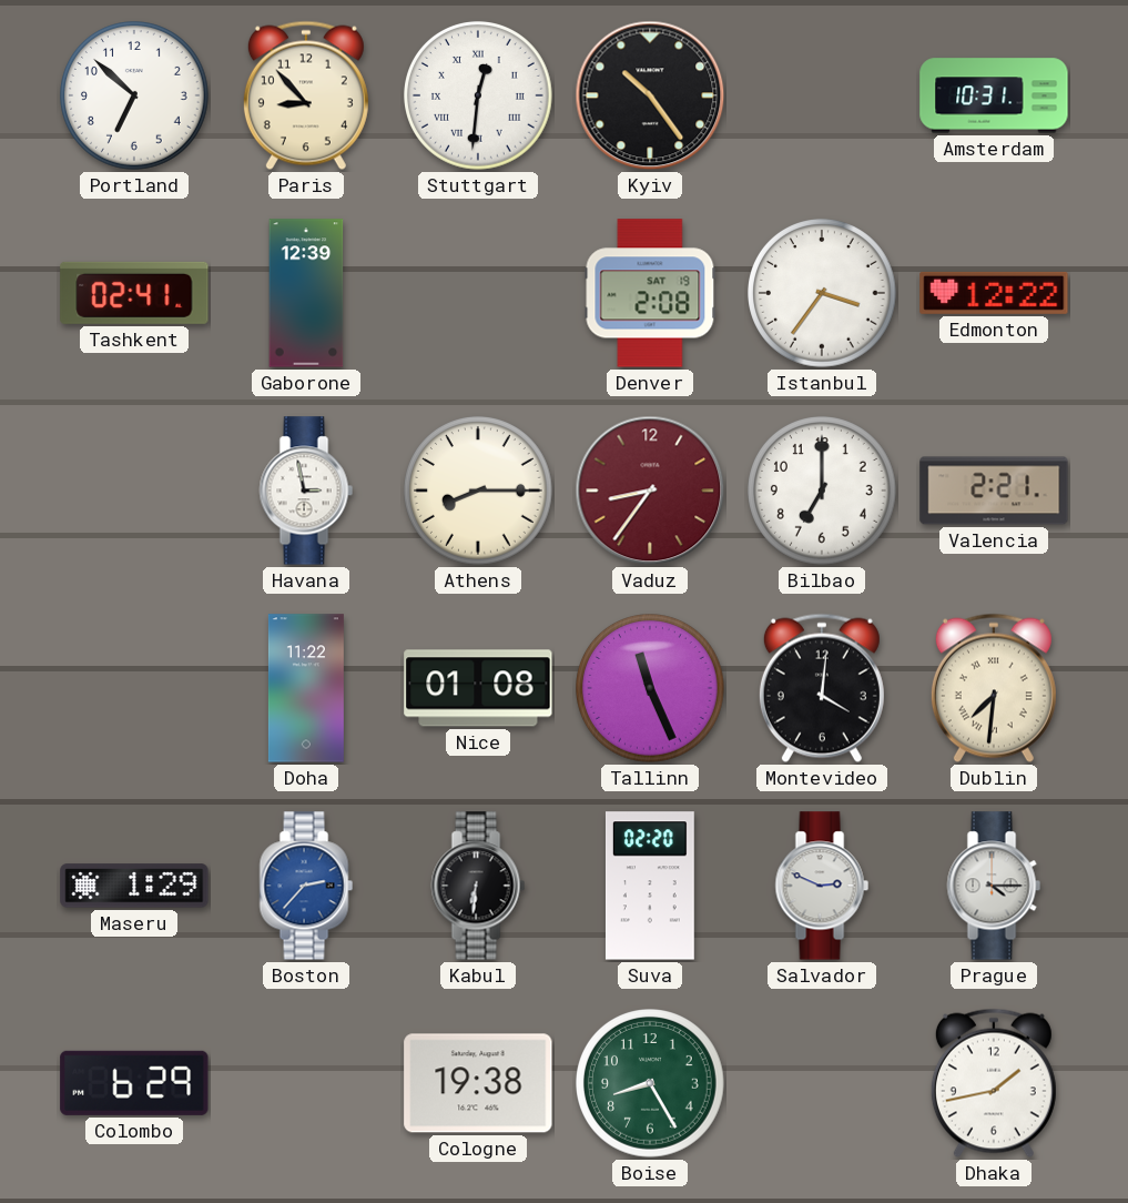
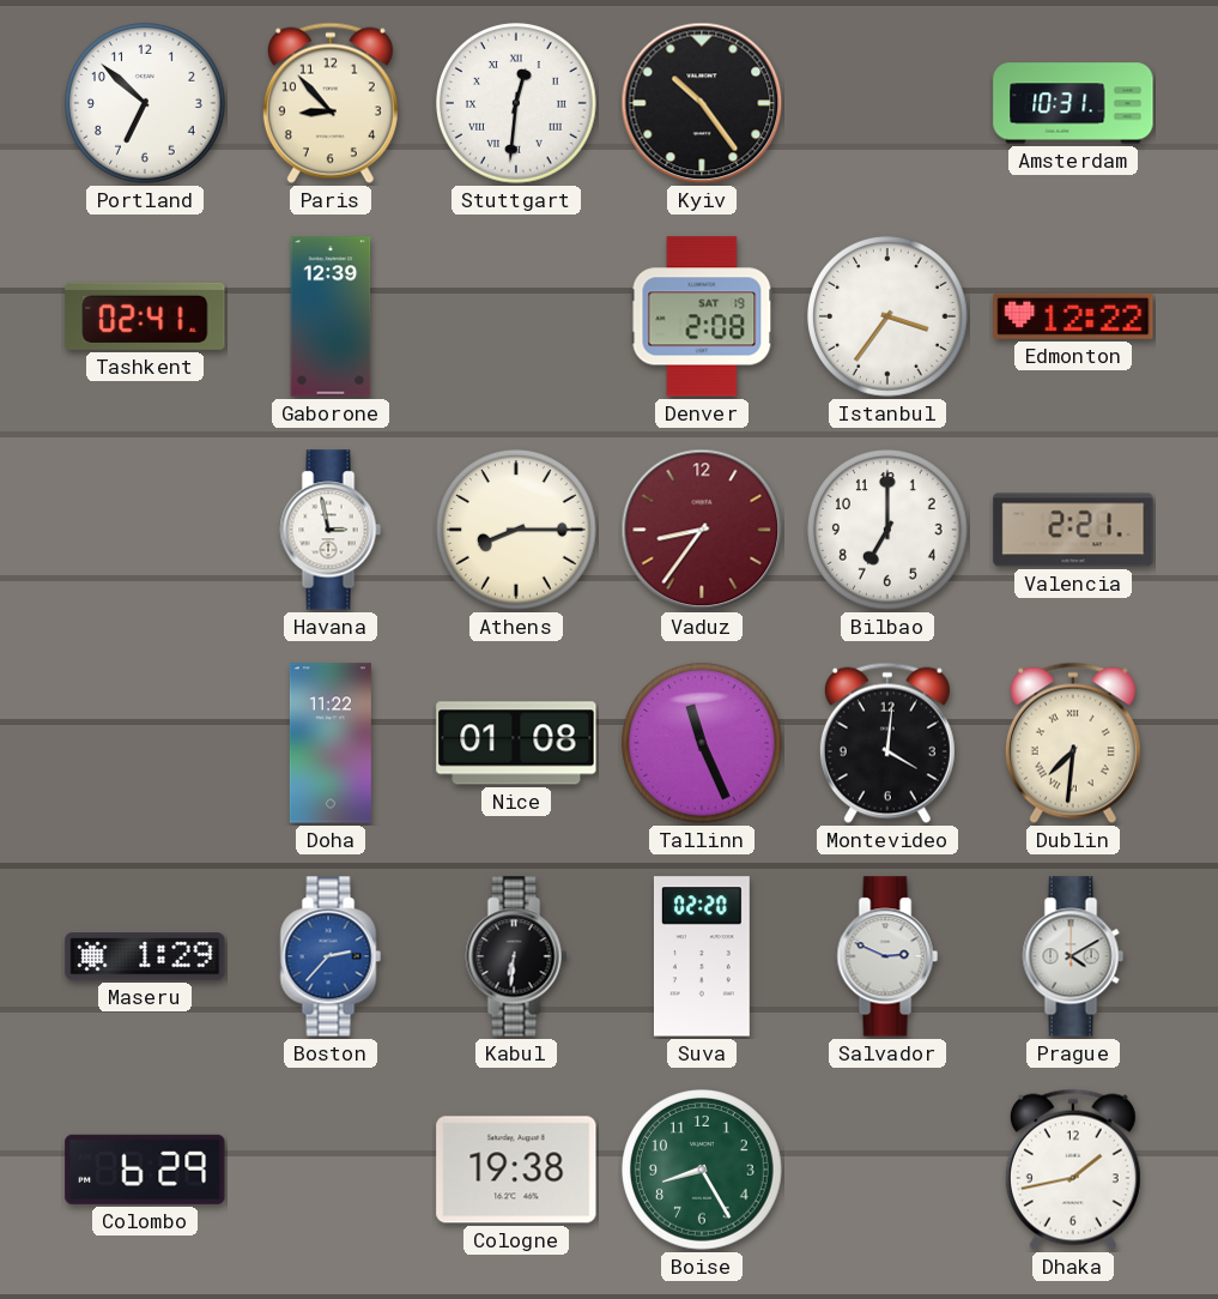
Prague: 4:15 -> 4:10 (1073, 956)
